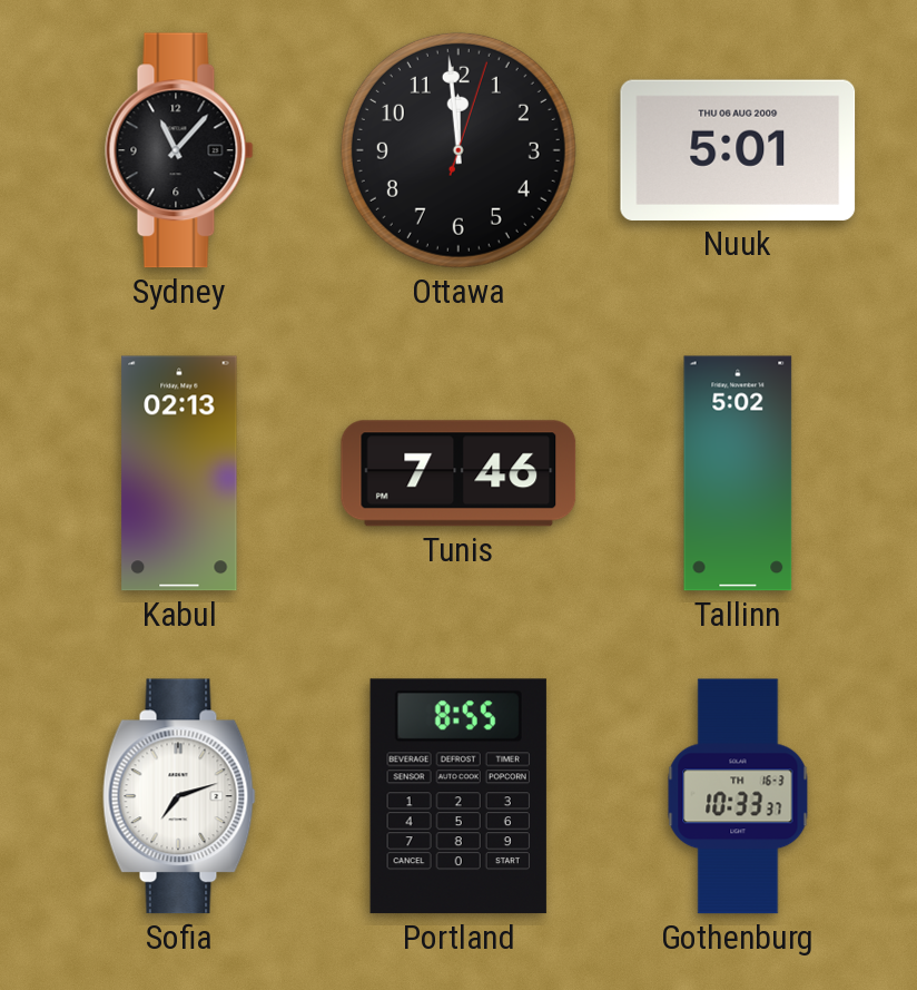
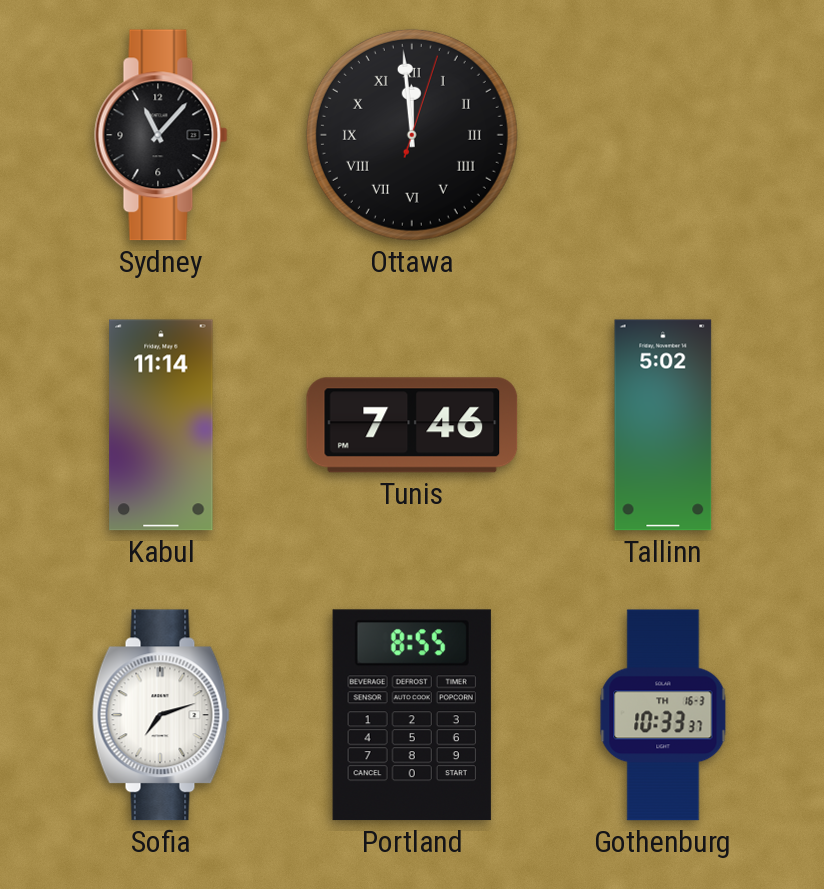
Ottawa numerals: Arabic -> Roman (412, 135)
Nuuk: 5:01 -> none (738, 150)
Kabul: 02:13 -> 11:14 (161, 425)
